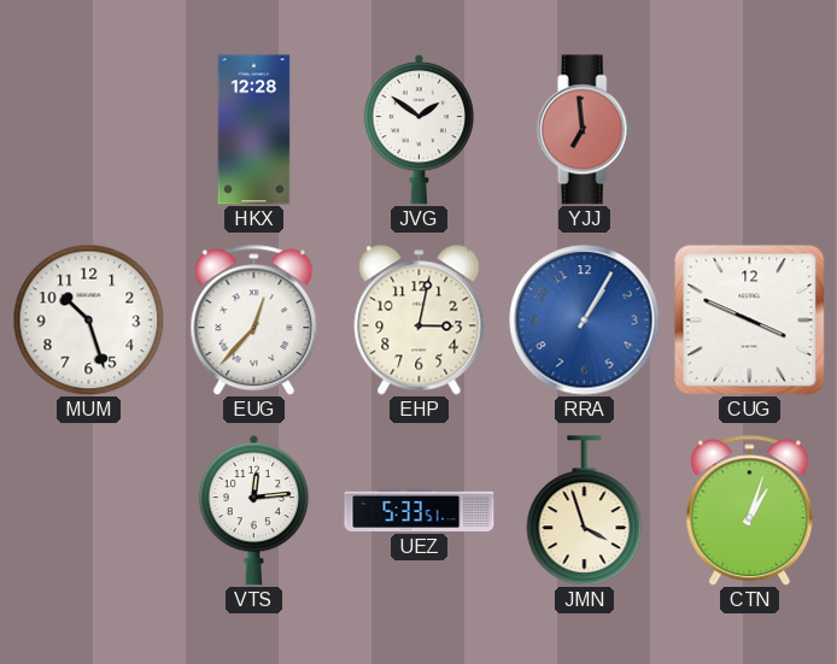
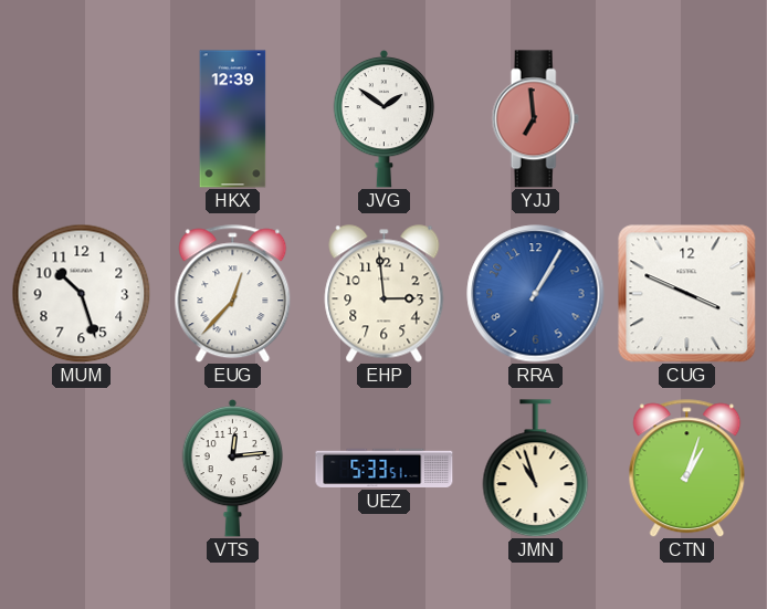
HKX: 12:28 -> 12:39 (233, 119)
EHP: 3:02 -> 2:59 (385, 294)
JMN: 3:57 -> 10:57 (536, 469)
